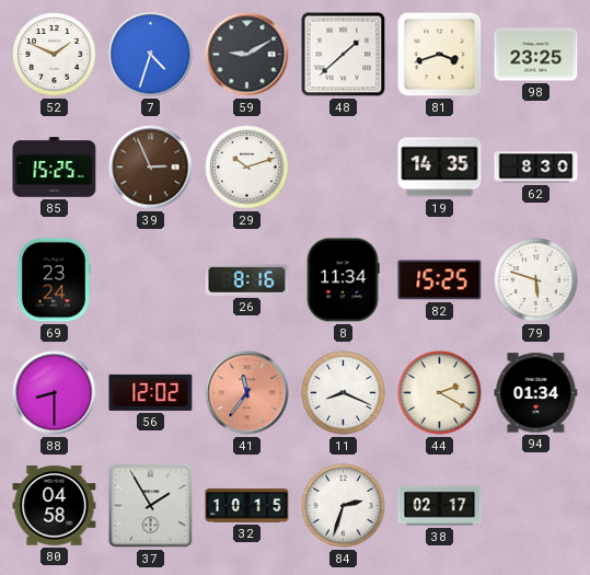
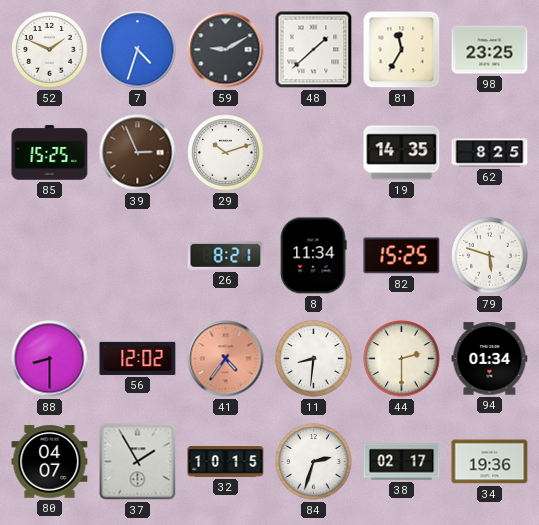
81: 3:42 -> 11:35 (402, 50)
62: 8:30 -> 8:25 (490, 153)
69: 23:24 -> none (54, 280)
26: 8:16 -> 8:21 (226, 255)
41: 11:36 -> 4:36 (226, 359)
11: 8:19 -> 8:31 (314, 359)
44: 2:20 -> 2:30 (402, 359)
80: 04:58 -> 04:07 (50, 462)
34: none -> 19:36 (490, 462)
